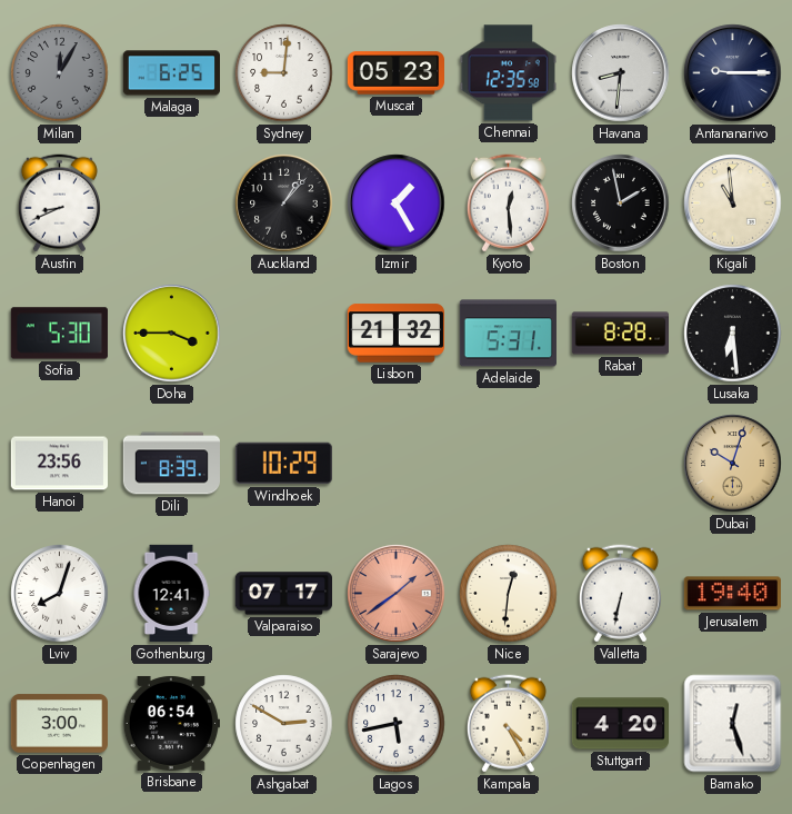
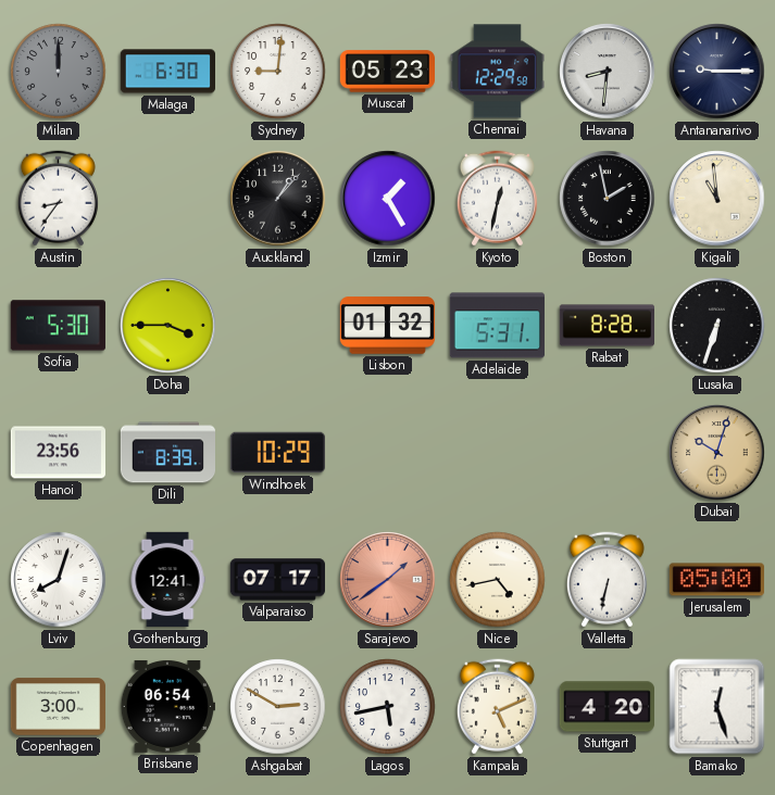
Milan: 12:05 -> 12:00 (59, 72)
Malaga: 6:25 -> 6:30 (167, 72)
Chennai: 12:35 -> 12:29 (497, 72)
Austin: 8:41 -> 8:36 (58, 199)
Kyoto: 12:29 -> 12:32 (497, 199)
Lisbon: 21:32 -> 01:32 (387, 326)
Lusaka: 6:29 -> 6:33 (717, 326)
Nice: 12:31 -> 4:43 (498, 580)
Jerusalem: 19:40 -> 05:00 (716, 580)
Kampala: 4:25 -> 5:11 (497, 707)
